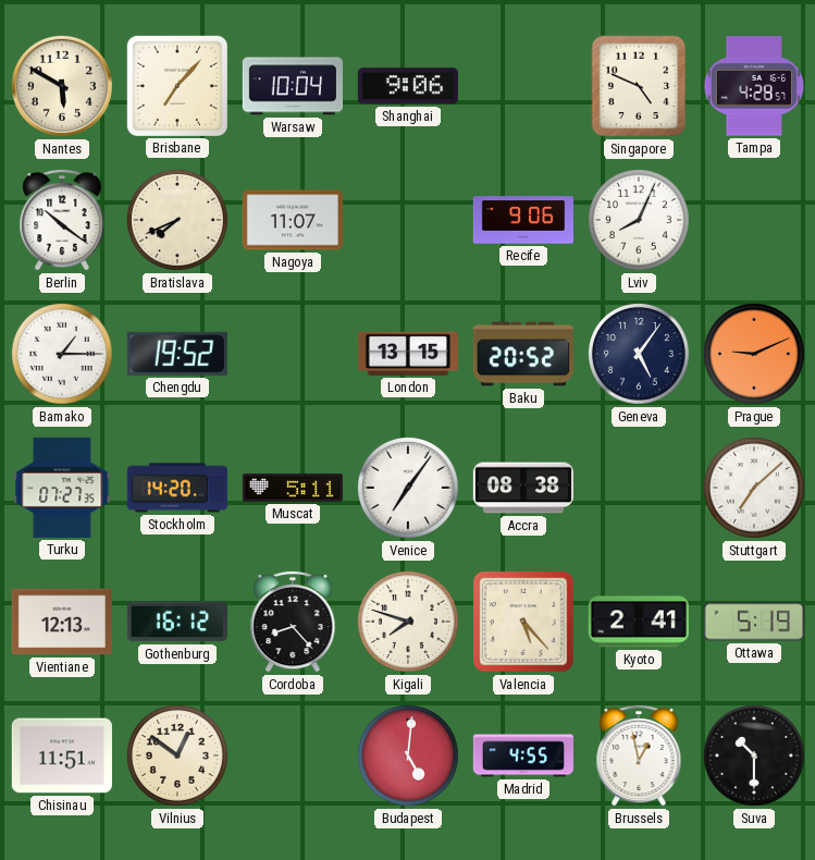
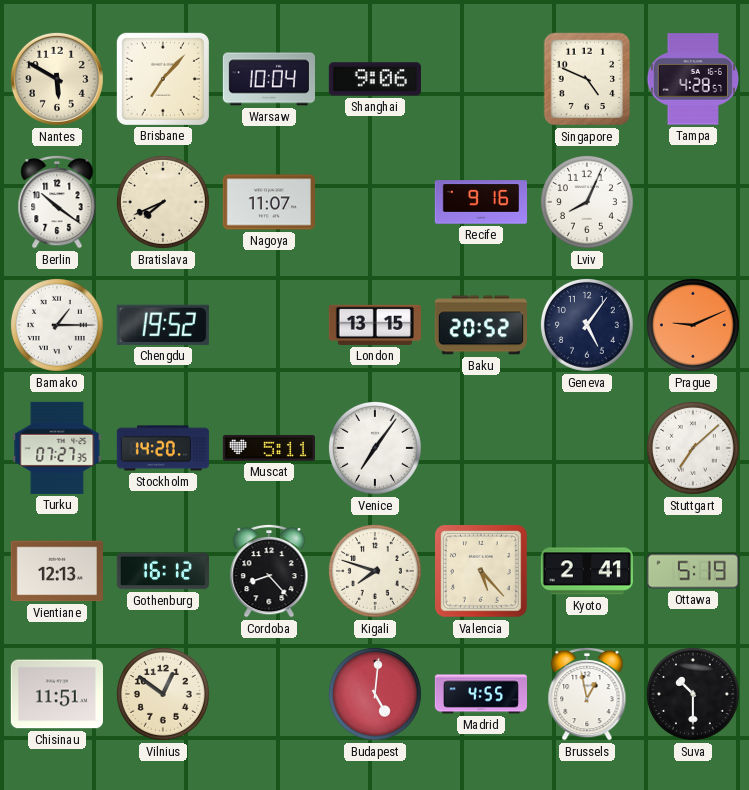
Recife: 9:06 -> 9:16 (480, 202)
Accra: 08:38 -> none (522, 488)
